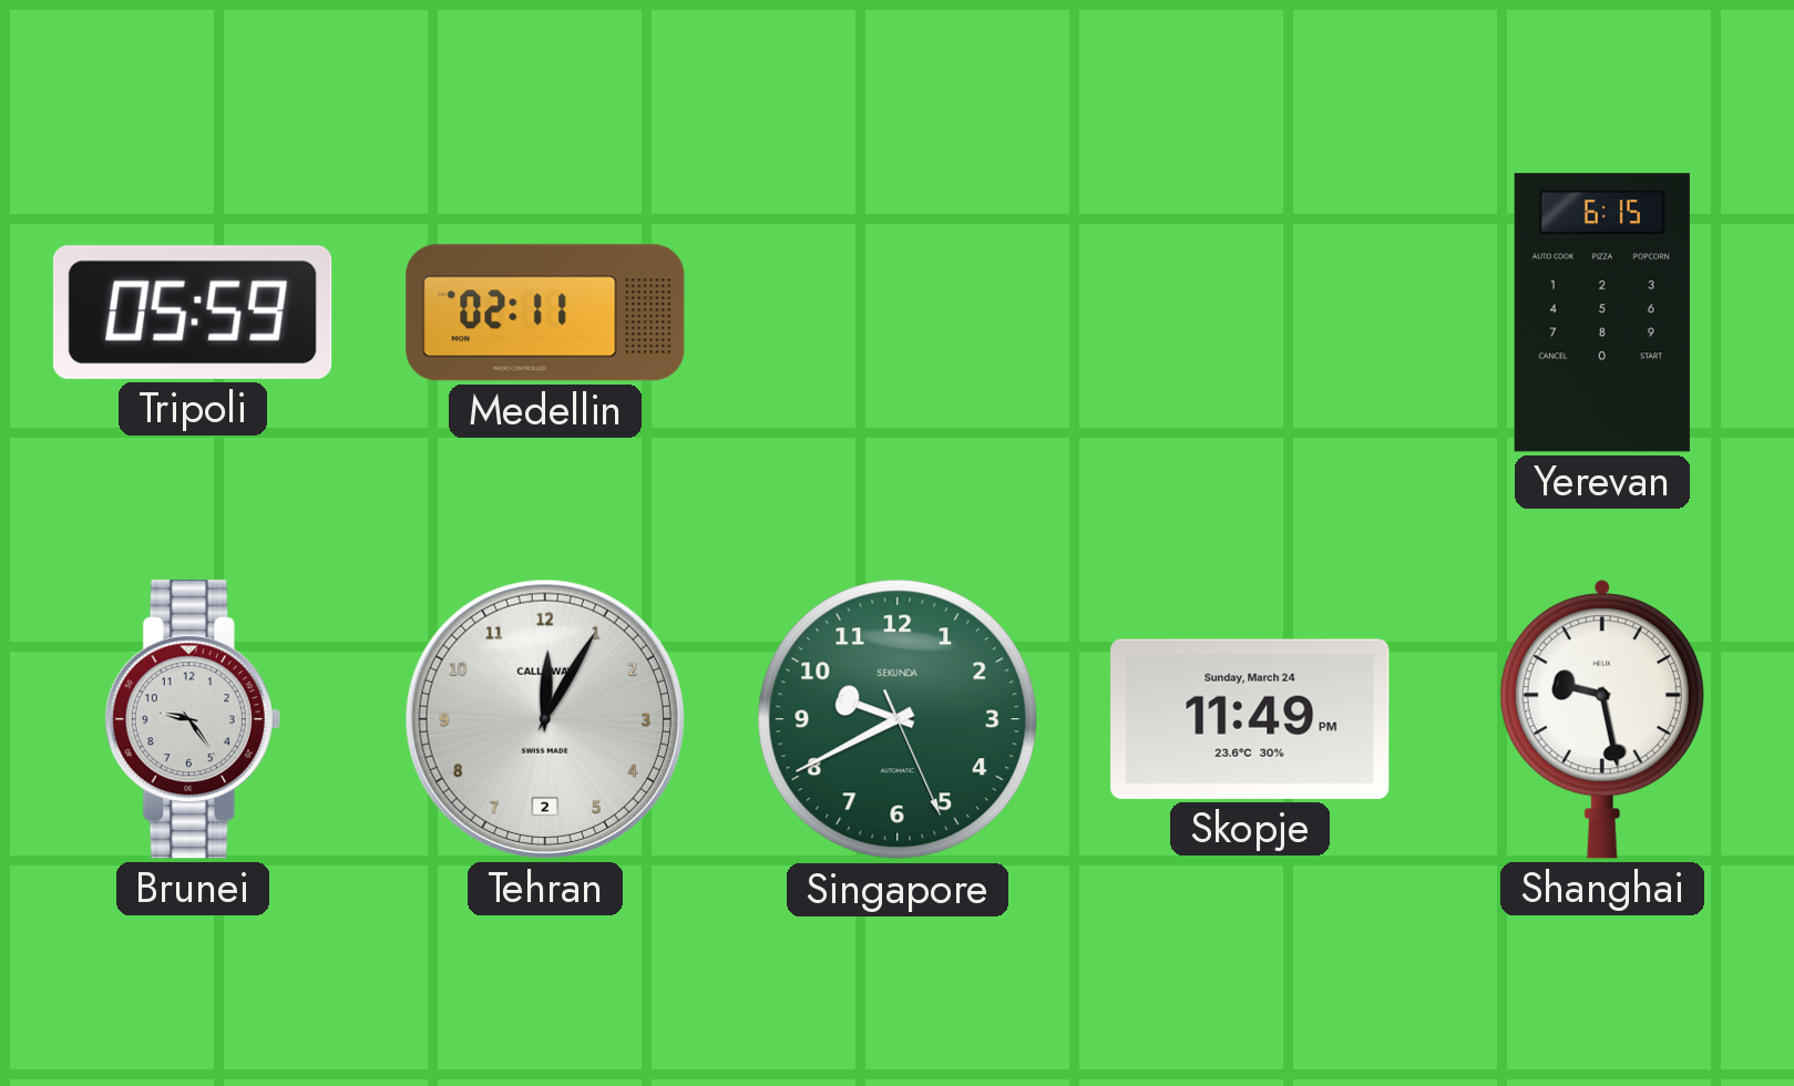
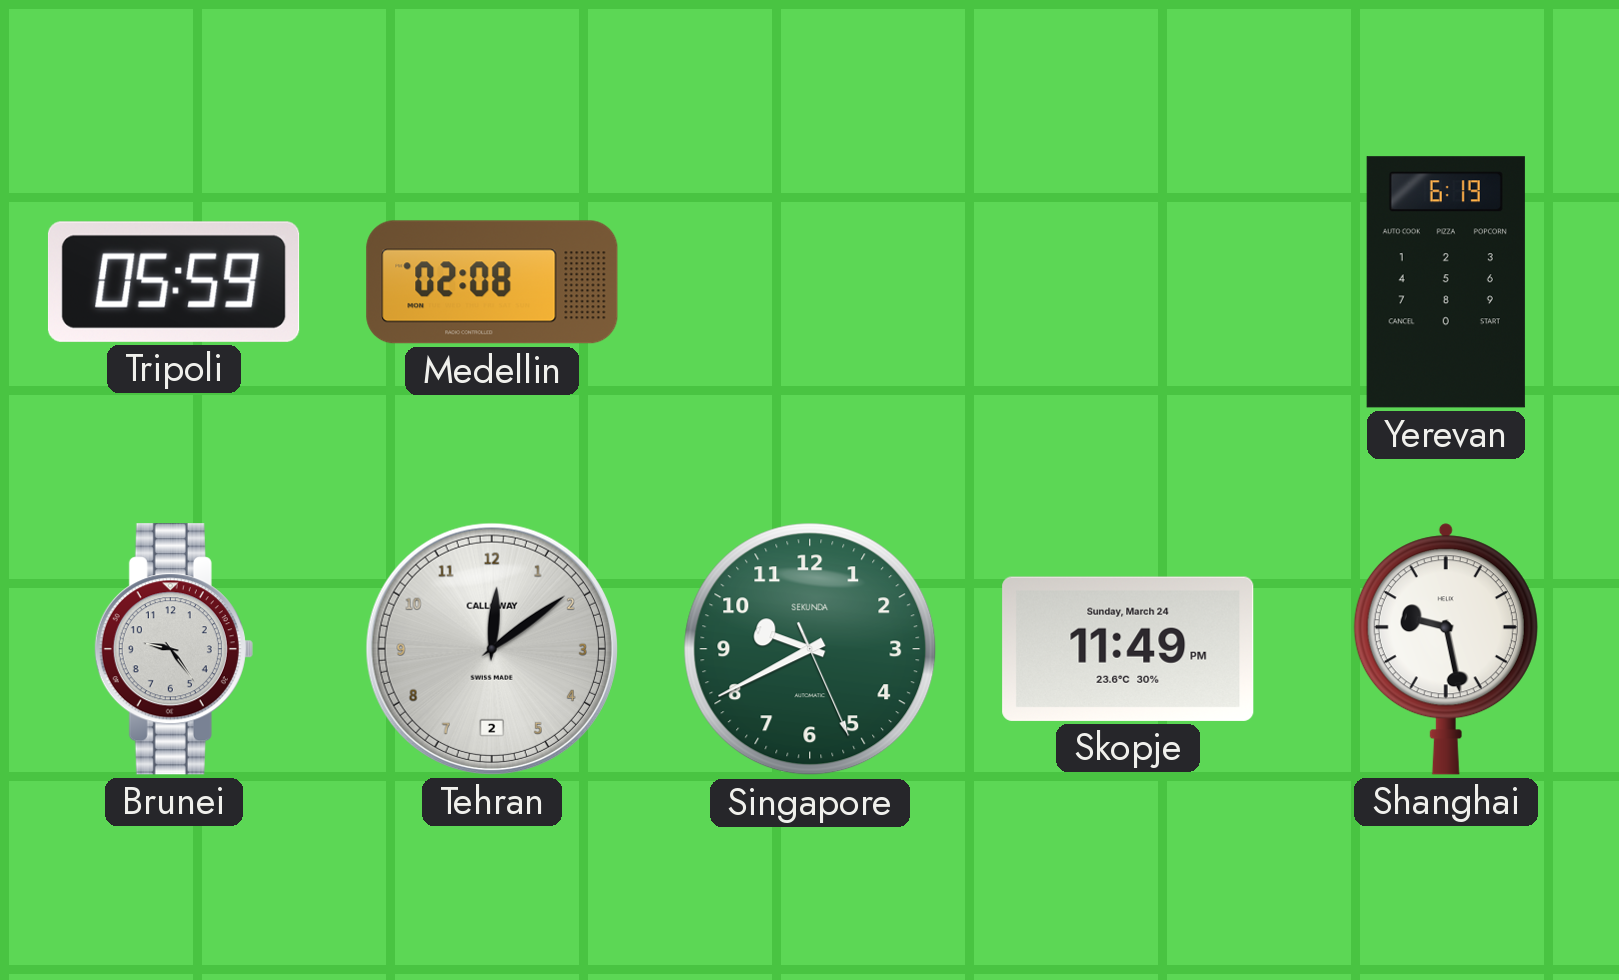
Medellin: 02:11 -> 02:08 (492, 282)
Yerevan: 6:15 -> 6:19 (1446, 282)
Tehran: 12:05 -> 12:09 (492, 649)
